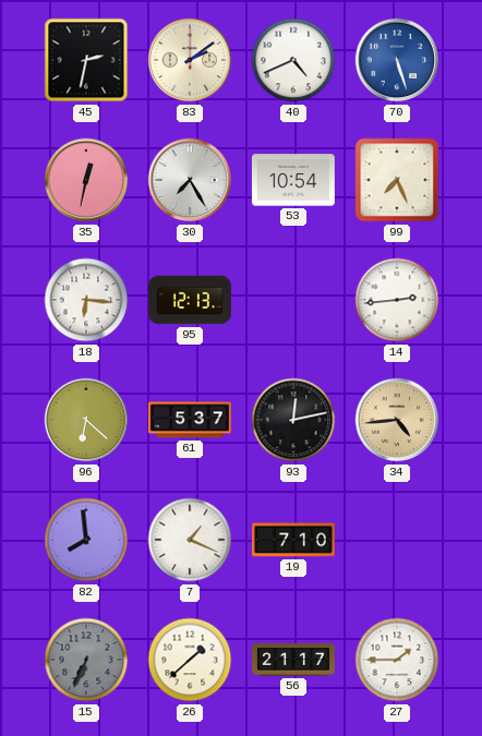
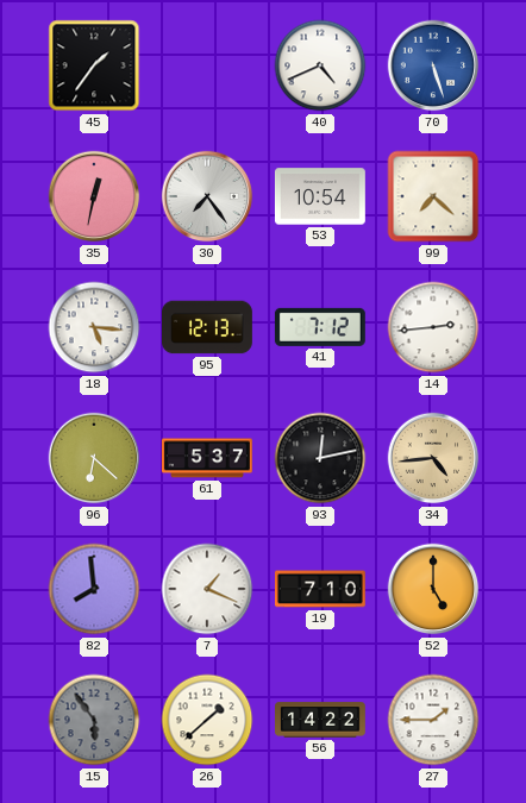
45: 2:32 -> 1:36 (94, 65)
83: 2:09 -> none (190, 60)
30: 7:25 -> 7:24 (207, 196)
99: 7:26 -> 7:22 (433, 196)
18: 6:16 -> 5:16 (94, 327)
41: none -> 7:12 (320, 327)
52: none -> 5:00 (433, 589)
15: 6:34 -> 5:54 (94, 720)
56: 21:17 -> 14:22 (321, 720)
